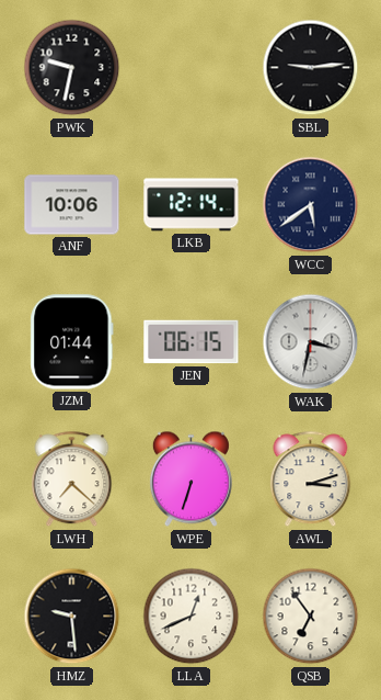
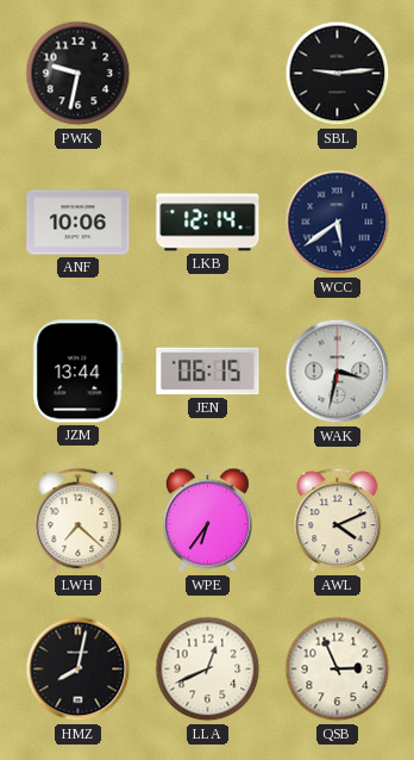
JZM: 01:44 -> 13:44 (79, 372)
WPE: 6:33 -> 6:36 (207, 521)
AWL: 3:12 -> 4:11 (338, 521)
HMZ: 9:29 -> 8:02 (79, 669)
QSB: 6:54 -> 2:56 (338, 669)
